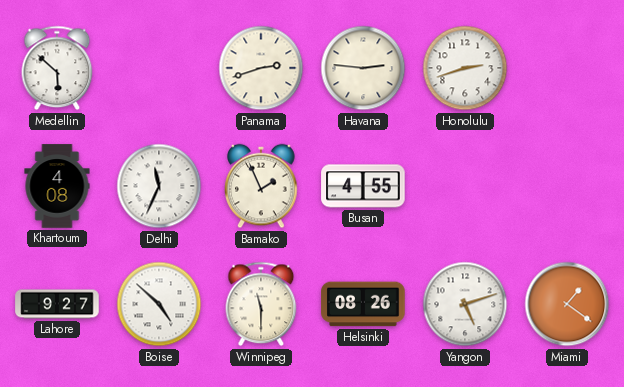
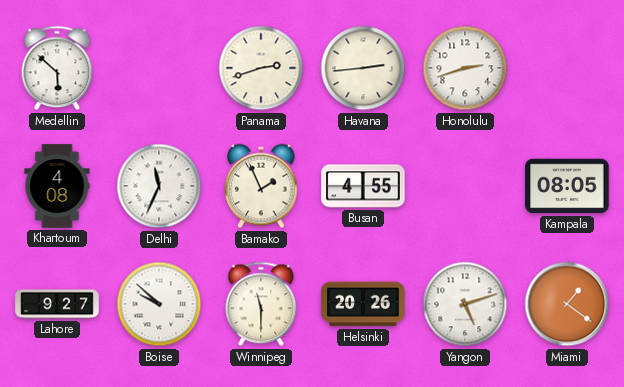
Havana: 2:46 -> 2:44 (363, 68)
Kampala: none -> 08:05 (567, 186)
Boise: 4:52 -> 9:52 (159, 304)
Helsinki: 08:26 -> 20:26 (363, 304)
